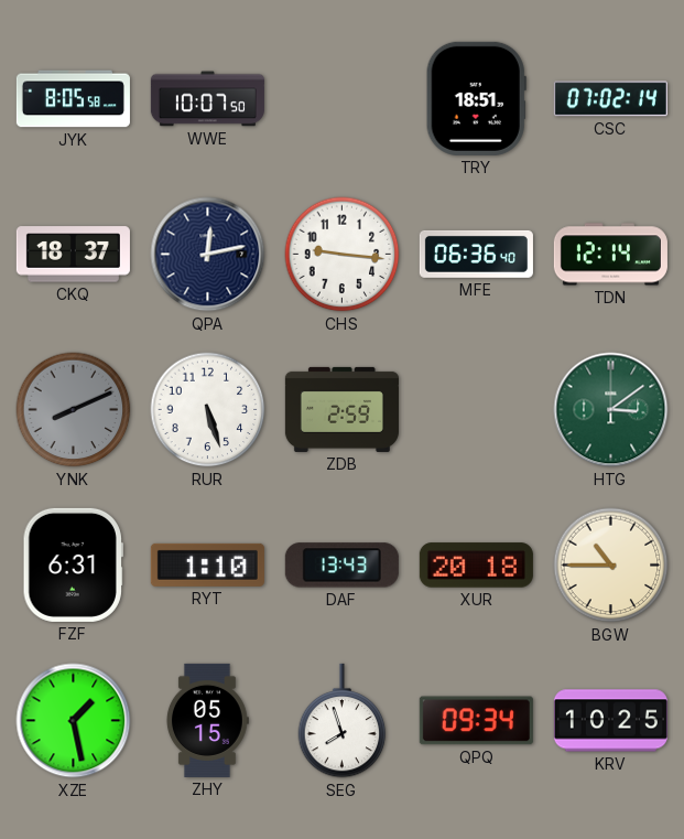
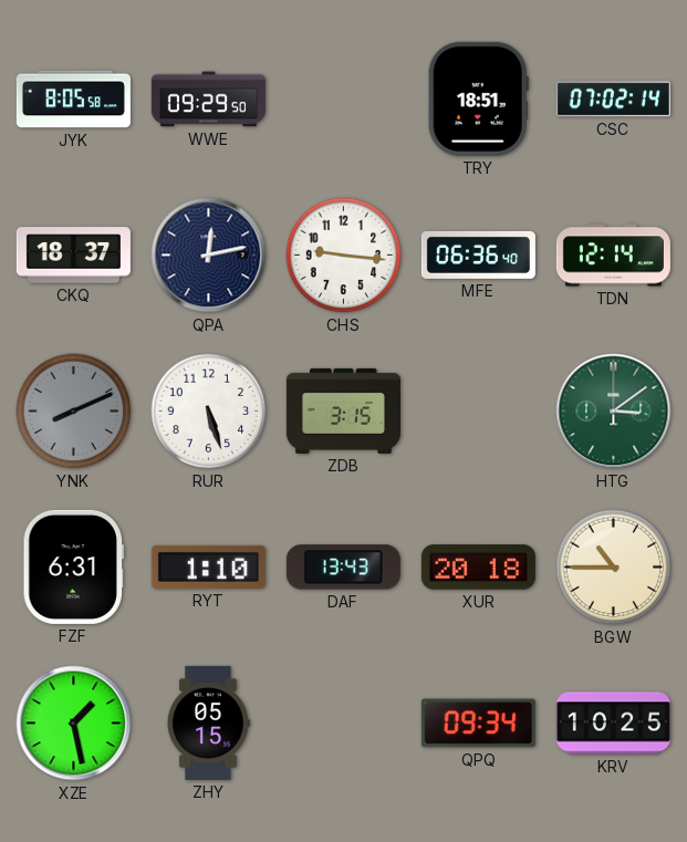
WWE: 10:07 -> 09:29 (208, 100)
ZDB: 2:59 -> 3:15 (343, 410)
SEG: 7:57 -> none (343, 721)
